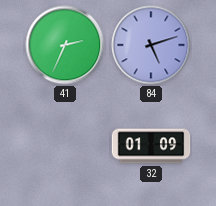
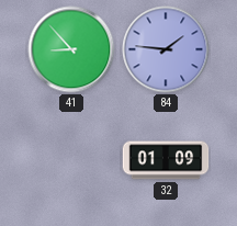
41: 2:34 -> 8:53 (71, 49)
84: 5:12 -> 1:46 (166, 49)
